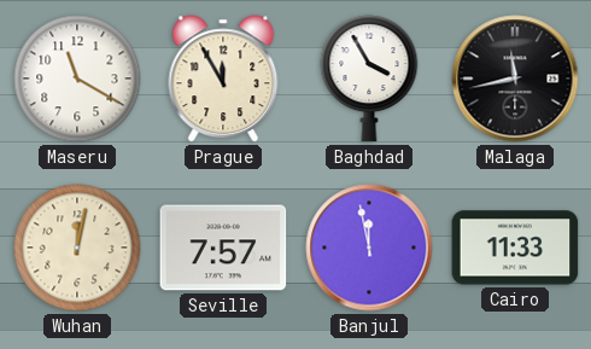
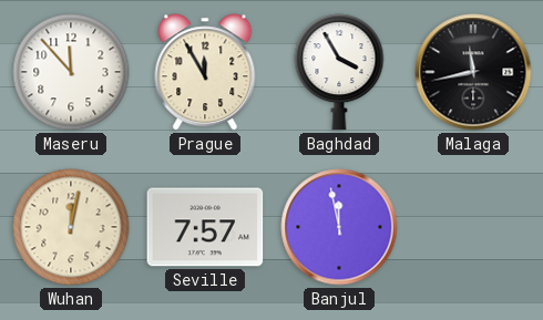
Maseru: 11:20 -> 11:53 (71, 72)
Cairo: 11:33 -> none (515, 248)
